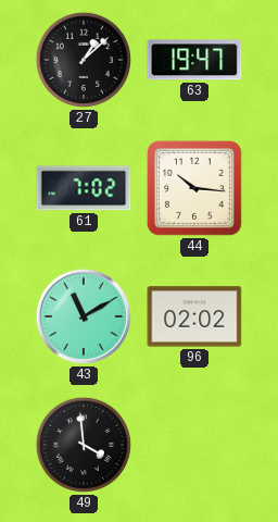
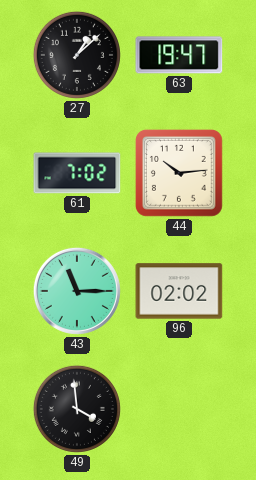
44: 10:16 -> 10:14 (179, 173)
43: 11:10 -> 11:15 (77, 291)
